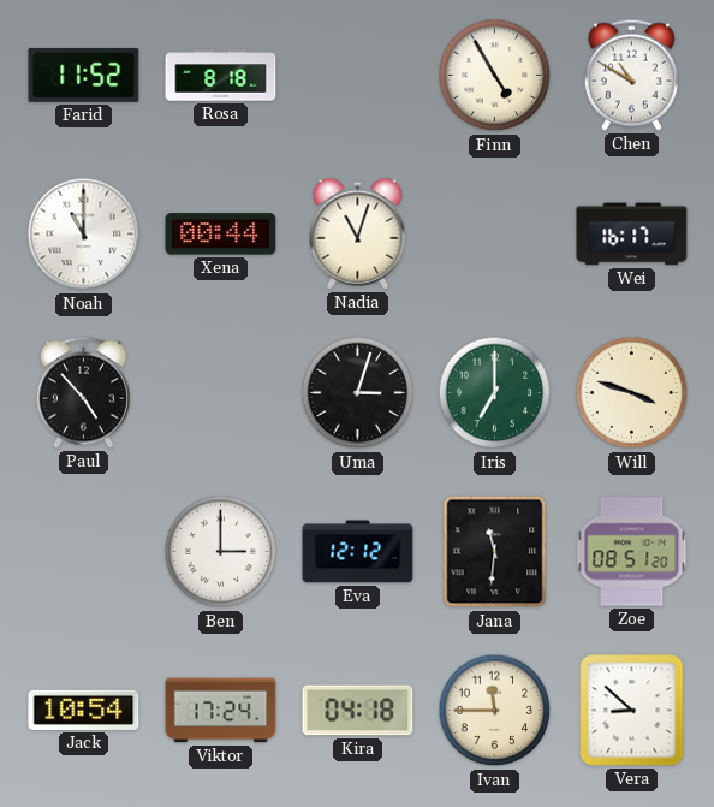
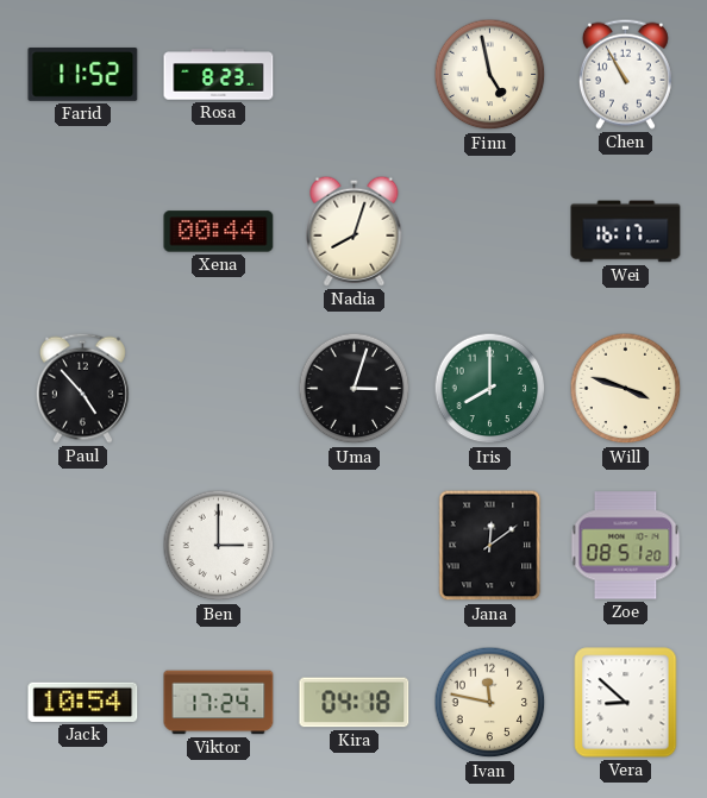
Rosa: 8:18 -> 8:23 (219, 75)
Finn: 4:55 -> 4:58 (490, 75)
Chen: 10:50 -> 10:55 (625, 74)
Noah: 11:00 -> none (84, 235)
Nadia: 11:03 -> 8:03 (355, 231)
Iris: 7:00 -> 8:00 (490, 389)
Eva: 12:12 -> none (358, 552)
Jana: 11:31 -> 12:09 (490, 546)
Ivan: 11:45 -> 11:47 (490, 703)
